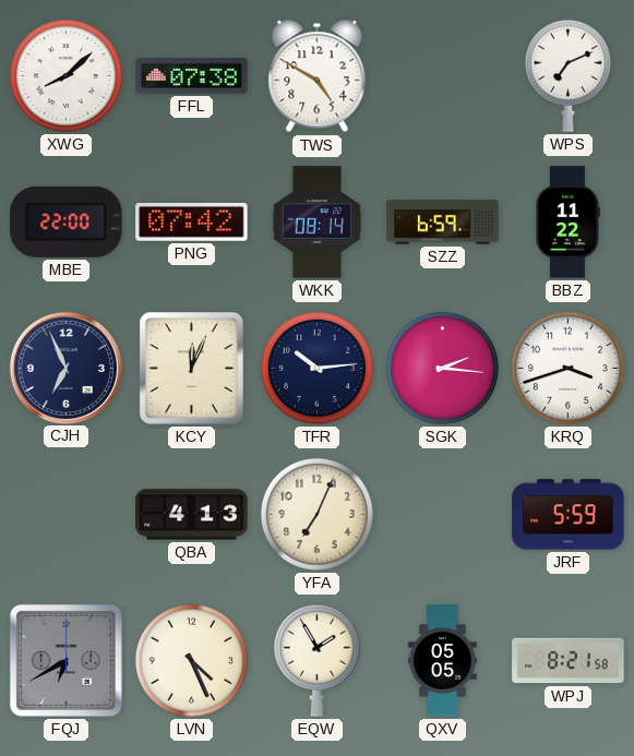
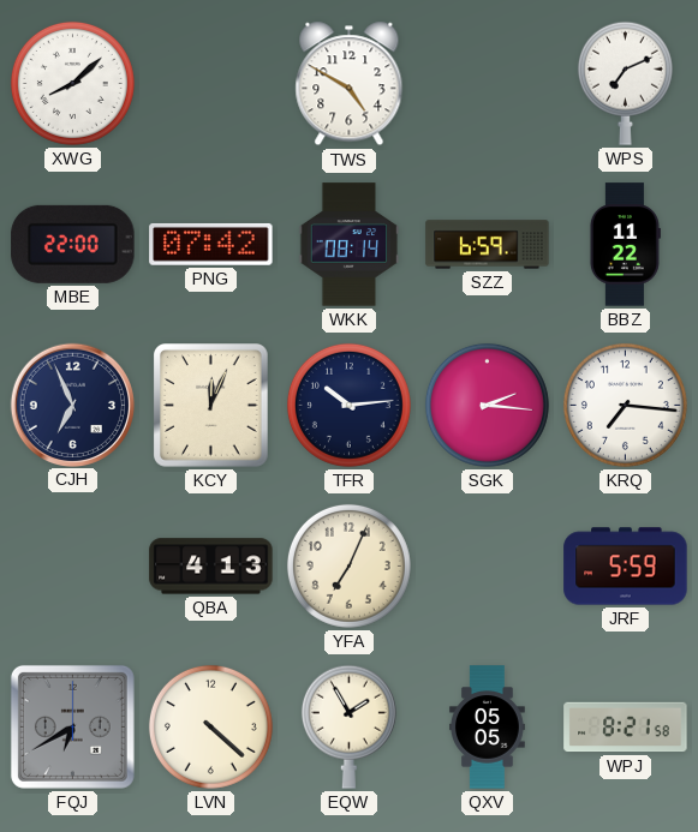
FFL: 07:38 -> none (192, 75)
KRQ: 3:42 -> 7:16 (625, 405)
LVN: 4:26 -> 4:22 (210, 726)
